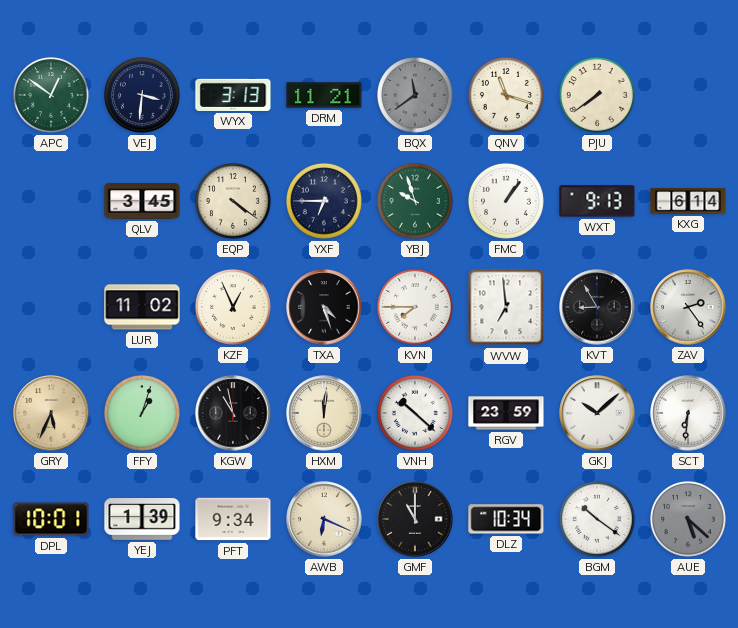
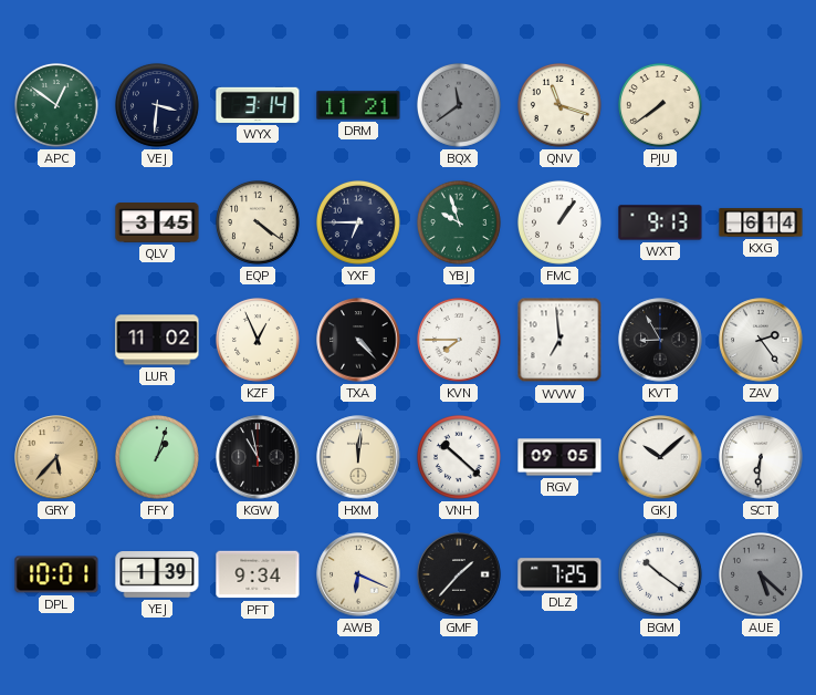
WYX: 3:13 -> 3:14 (258, 105)
TXA: 4:27 -> 4:23 (358, 340)
GRY: 5:34 -> 5:37 (56, 457)
RGV: 23:59 -> 09:05 (559, 457)
GMF: 11:00 -> 1:37 (459, 574)
DLZ: 10:34 -> 7:25 (559, 574)
